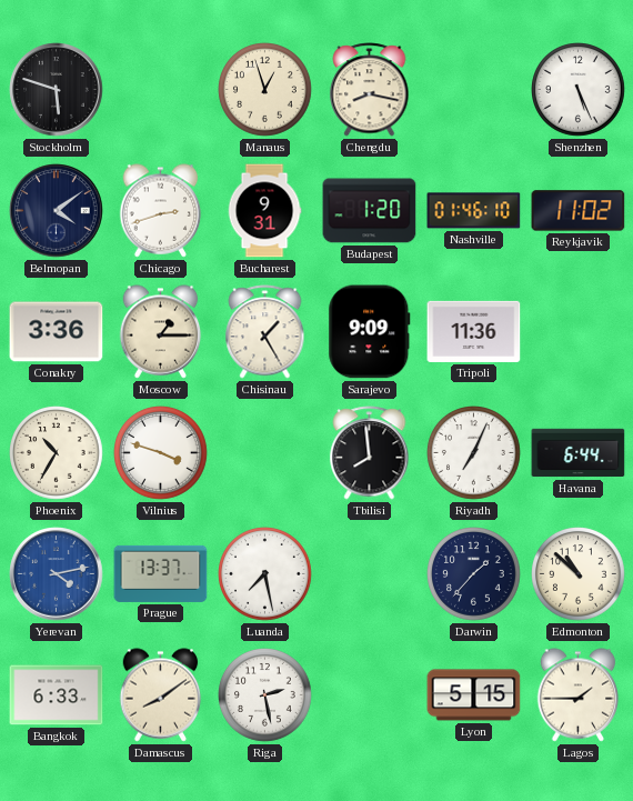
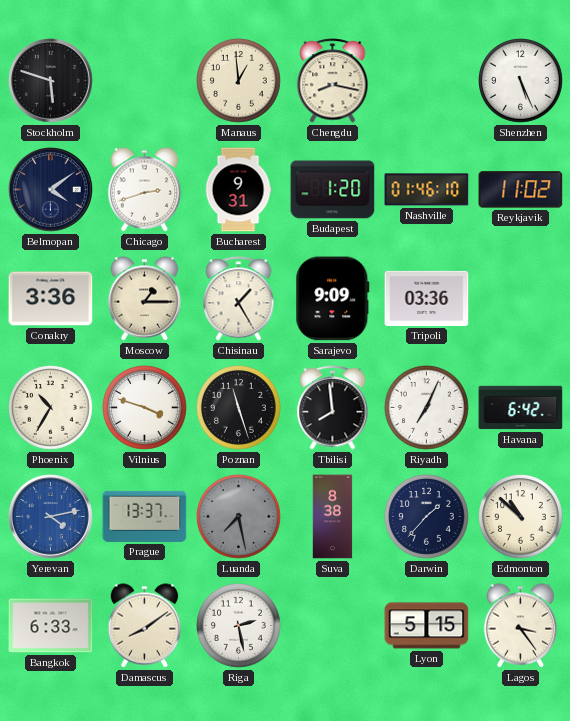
Manaus: 12:57 -> 12:59 (239, 81)
Tripoli: 11:36 -> 03:36 (427, 298)
Poznan: none -> 11:27 (239, 408)
Havana: 6:44 -> 6:42 (521, 408)
Luanda dial: white -> grey (239, 517)
Suva: none -> 8:38 (333, 517)
Lagos: 1:45 -> 3:24 (521, 626)
